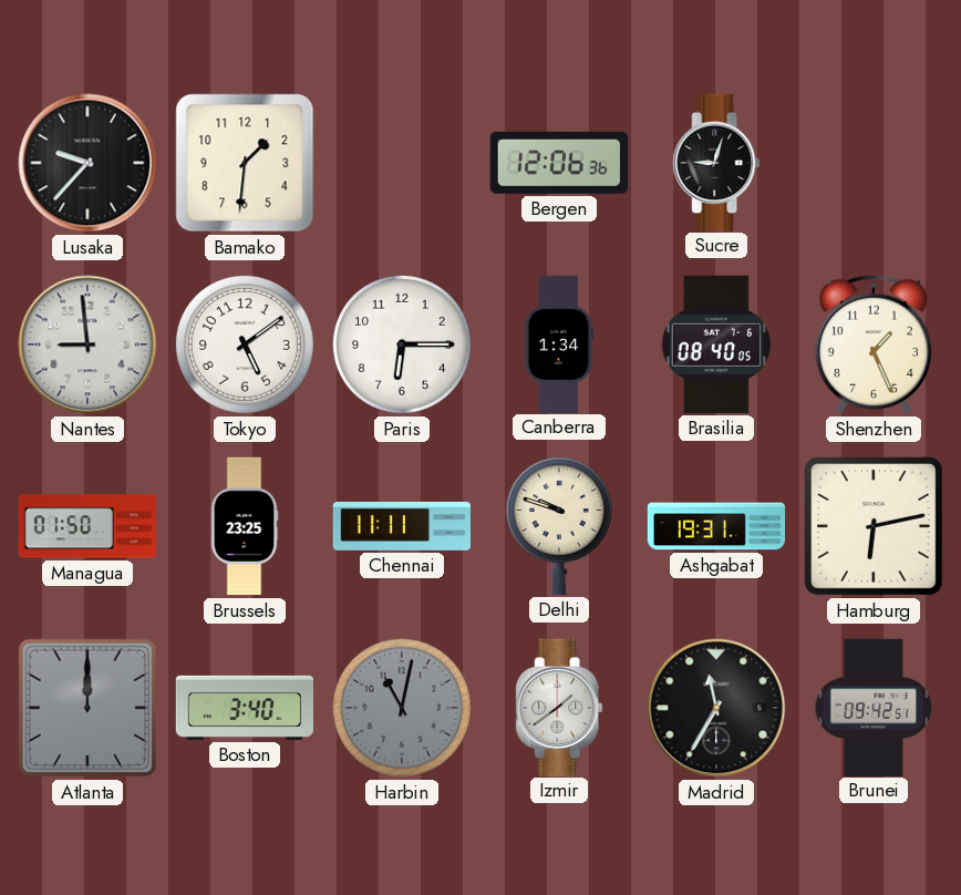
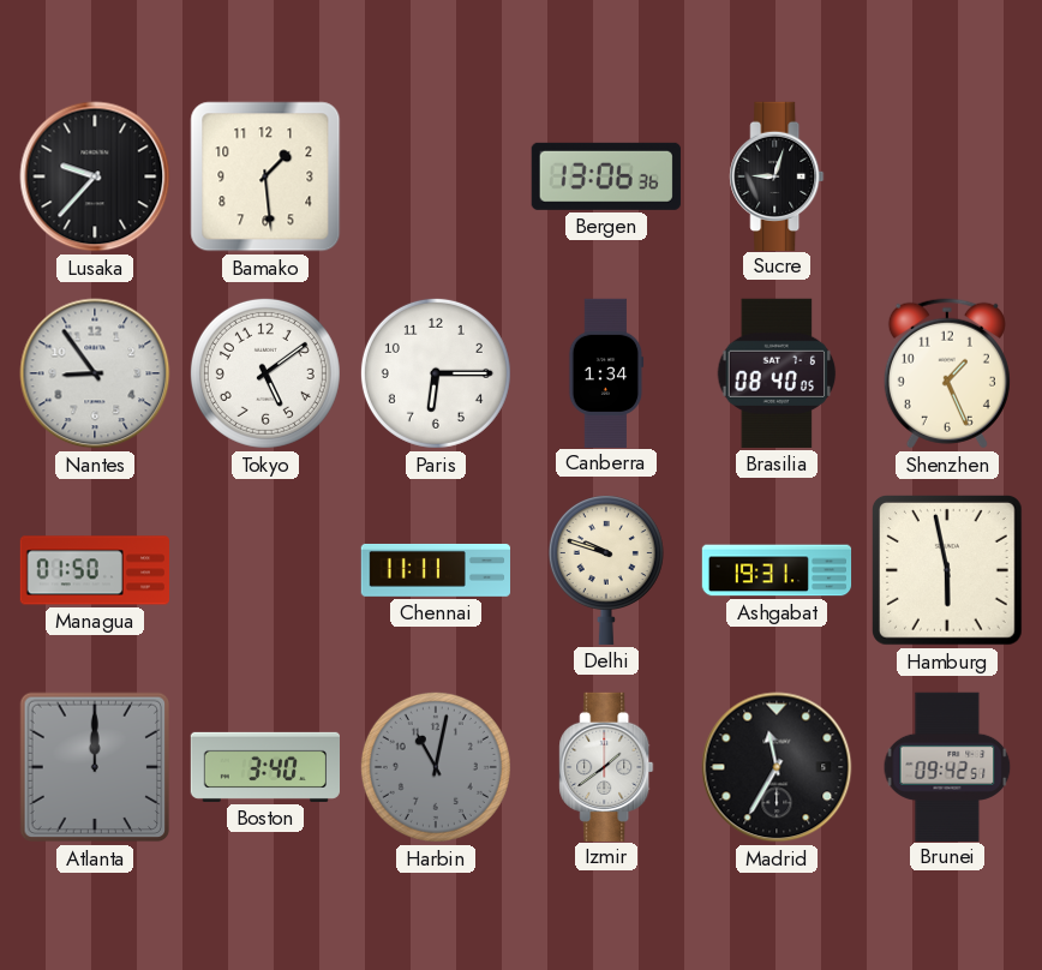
Bamako: 1:31 -> 1:29 (265, 176)
Bergen: 12:06 -> 13:06 (606, 176)
Nantes: 8:59 -> 8:54 (95, 373)
Brussels: 23:25 -> none (245, 526)
Hamburg: 6:13 -> 5:58 (947, 570)
